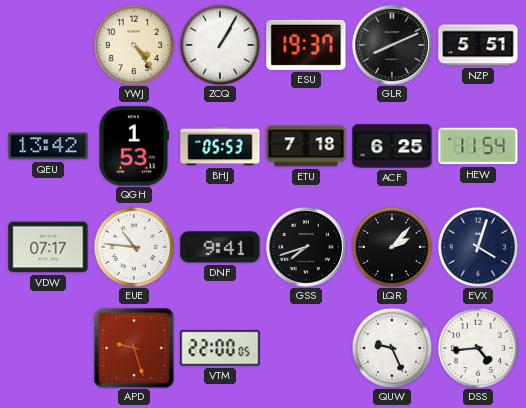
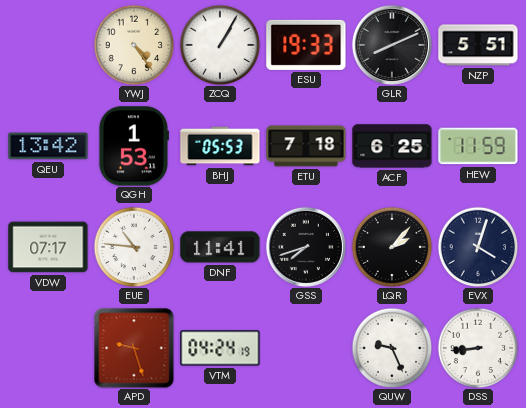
ESU: 19:37 -> 19:33 (306, 45)
HEW: 11:54 -> 11:59 (478, 146)
DNF: 9:41 -> 11:41 (220, 247)
VTM: 22:00 -> 04:24 (220, 348)
DSS: 4:44 -> 8:44 (478, 348)
